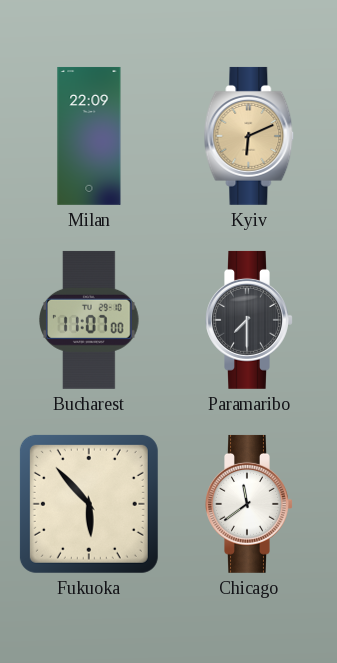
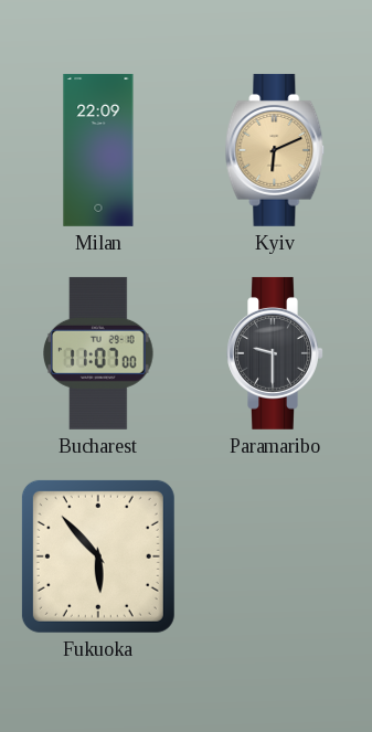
Paramaribo: 7:30 -> 9:30 (275, 353)
Chicago: 11:39 -> none (249, 504)
